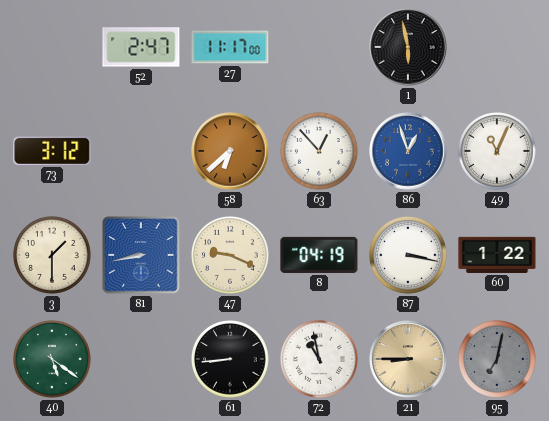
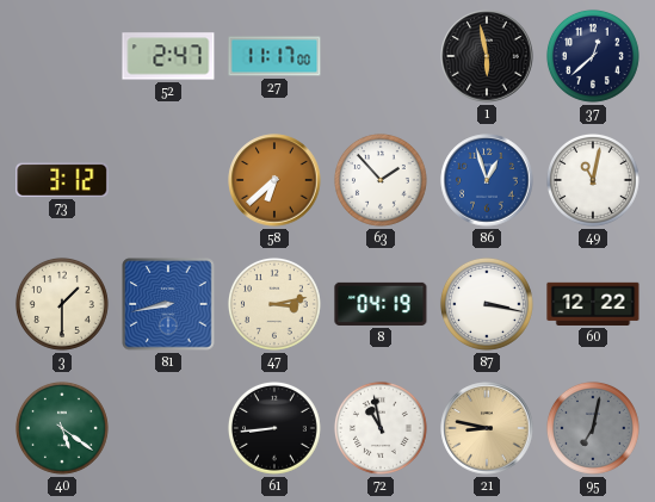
37: none -> 12:38 (593, 56)
63: 12:53 -> 1:53 (381, 180)
49: 11:04 -> 11:02 (593, 180)
47: 9:19 -> 3:13 (274, 304)
60: 1:22 -> 12:22 (593, 304)
21: 8:45 -> 8:47 (487, 428)
